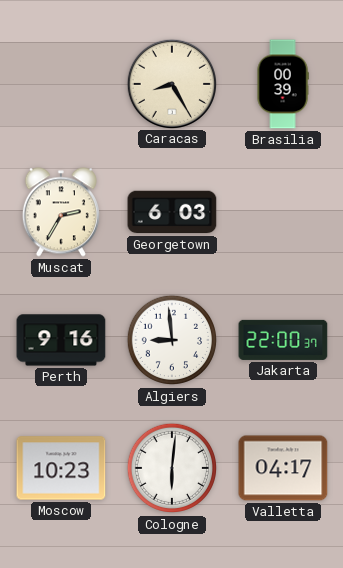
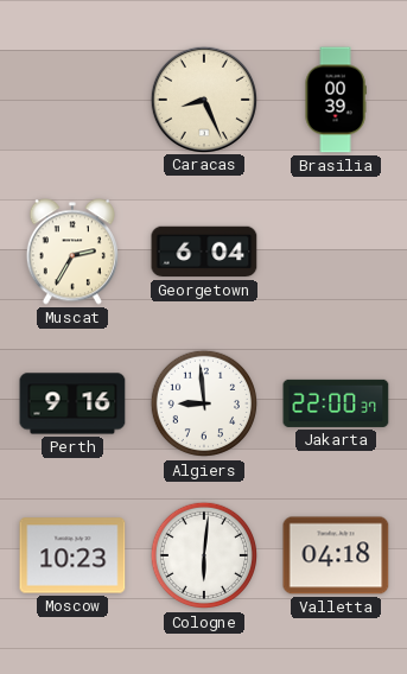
Caracas: 8:25 -> 8:26 (203, 98)
Georgetown: 6:03 -> 6:04 (204, 252)
Valletta: 04:17 -> 04:18 (336, 555)
